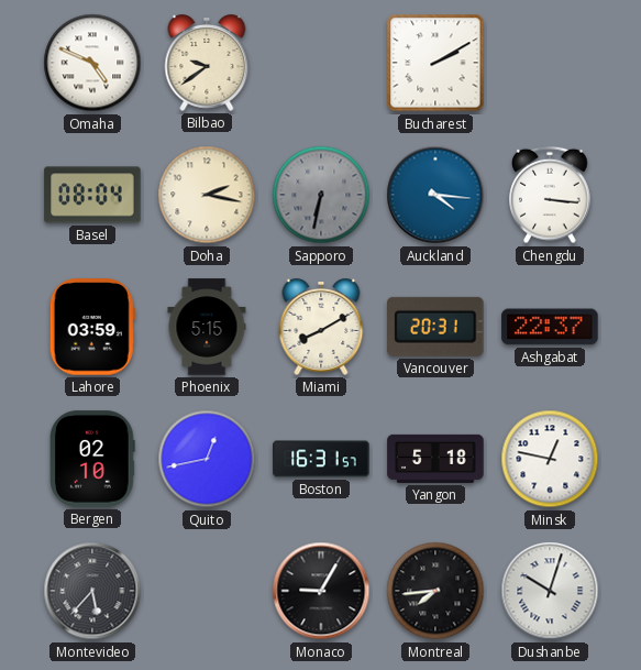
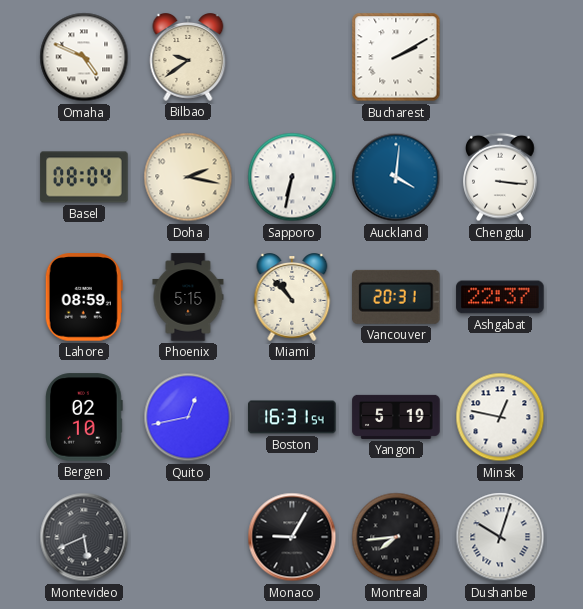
Sapporo dial: grey -> white (292, 177)
Auckland: 4:16 -> 4:01 (396, 177)
Lahore: 03:59 -> 08:59 (84, 297)
Miami: 8:10 -> 10:53 (292, 298)
Boston: 16:31:57 -> 16:31:54 (292, 417)
Yangon: 5:18 -> 5:19 (396, 417)
Montevideo: 5:37 -> 5:41 (84, 537)
